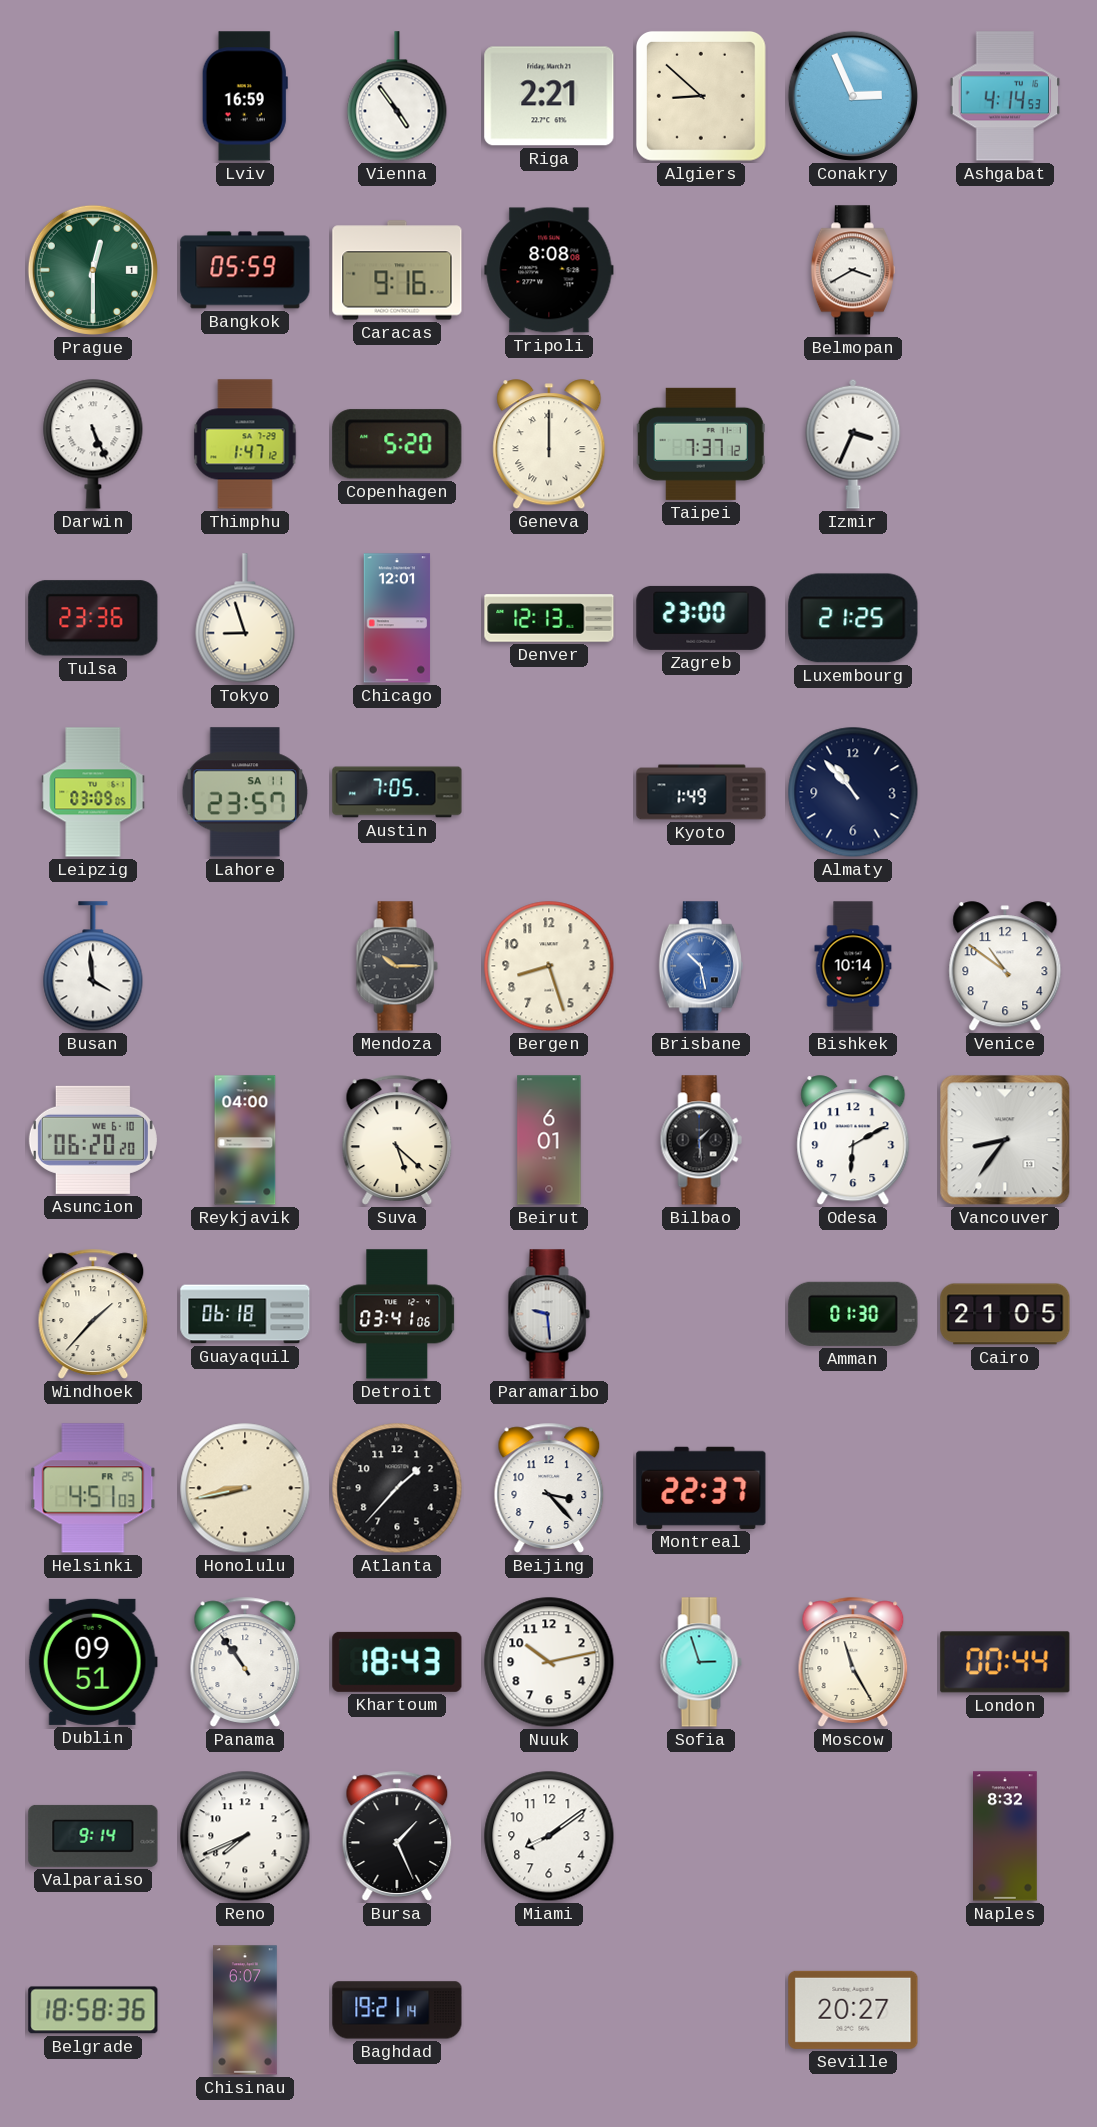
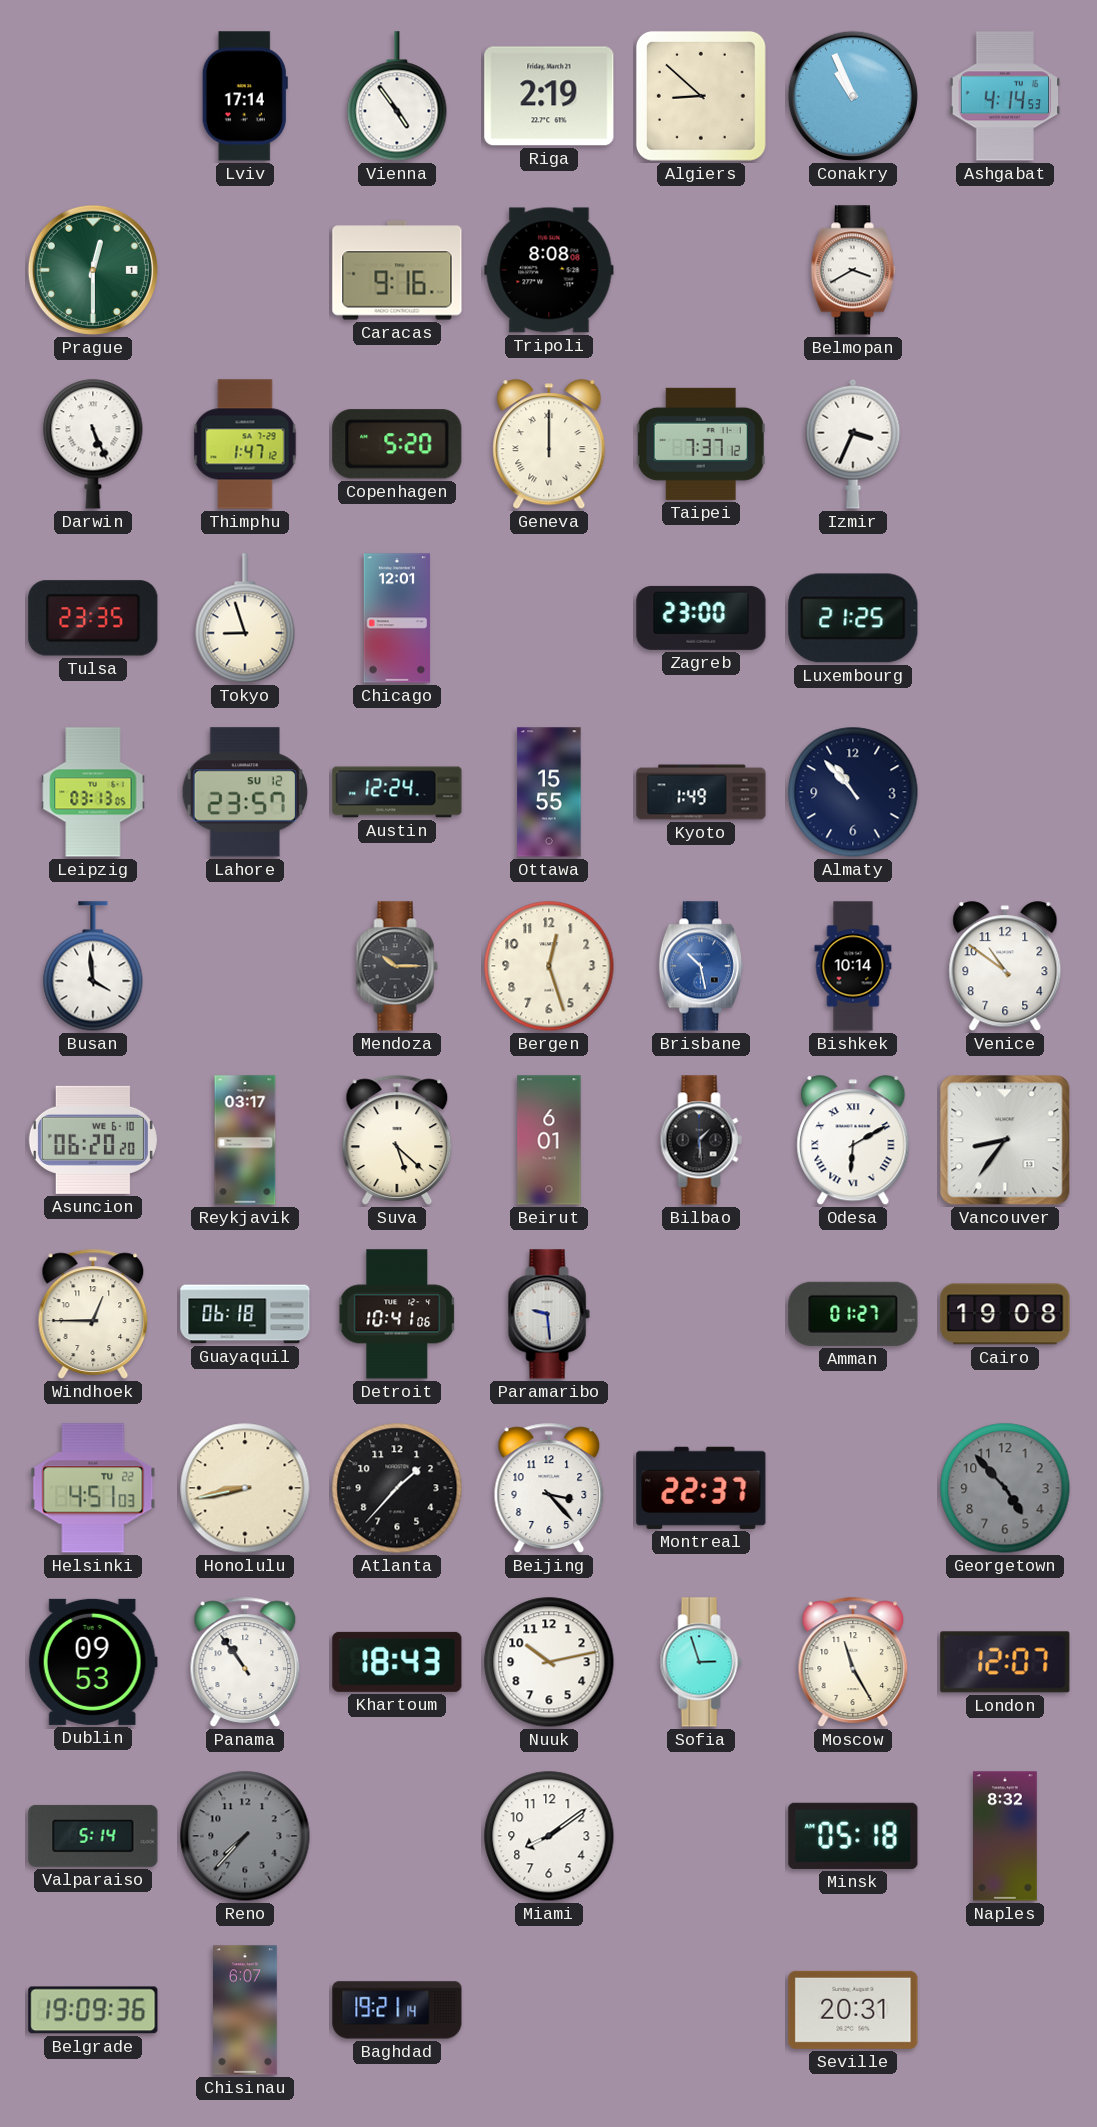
Lviv: 16:59 -> 17:14 (245, 96)
Riga: 2:21 -> 2:19 (549, 96)
Conakry: 2:56 -> 10:56 (853, 96)
Bangkok: 05:59 -> none (245, 270)
Tulsa: 23:36 -> 23:35 (93, 618)
Denver: 12:13 -> none (549, 618)
Leipzig: 03:09 -> 03:13 (93, 792)
Lahore date: SA 11 -> SU 12 (245, 792)
Austin: 7:05 -> 12:24 (397, 792)
Ottawa: none -> 15:55 (549, 792)
Bergen: 8:27 -> 12:27 (549, 966)
Reykjavik: 04:00 -> 03:17 (245, 1140)
Odesa numerals: Arabic -> Roman (853, 1141)
Windhoek: 1:37 -> 12:45 (93, 1314)
Detroit: 03:41 -> 10:41 (397, 1314)
Amman: 01:30 -> 01:27 (853, 1314)
Cairo: 21:05 -> 19:08 (1005, 1314)
Helsinki date: FR 25 -> TU 22 (93, 1488)
Georgetown: none -> 4:53 (1005, 1488)
Dublin: 09:51 -> 09:53 (93, 1662)
London: 00:44 -> 12:07 (1005, 1662)
Valparaiso: 9:14 -> 5:14 (93, 1836)
Reno: 7:41 -> 7:37 (245, 1836)
Reno dial: white -> grey (245, 1836)
Bursa: 1:26 -> none (397, 1836)
Minsk: none -> 05:18 (853, 1836)
Belgrade: 18:58 -> 19:09 (93, 2010)
Seville: 20:27 -> 20:31 (853, 2010)
